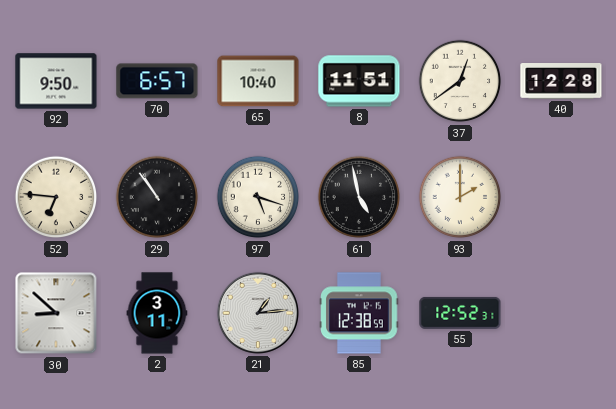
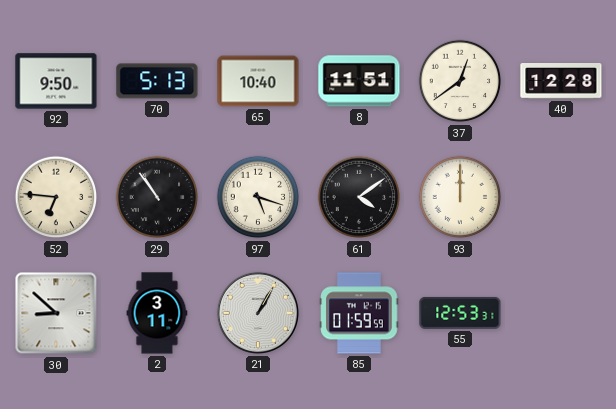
70: 6:57 -> 5:13 (157, 81)
61: 4:58 -> 4:09 (359, 197)
93: 2:00 -> 12:00 (460, 197)
21: 1:14 -> 1:05 (258, 313)
85: 12:38 -> 01:59 (359, 313)
55: 12:52 -> 12:53 (460, 313)
